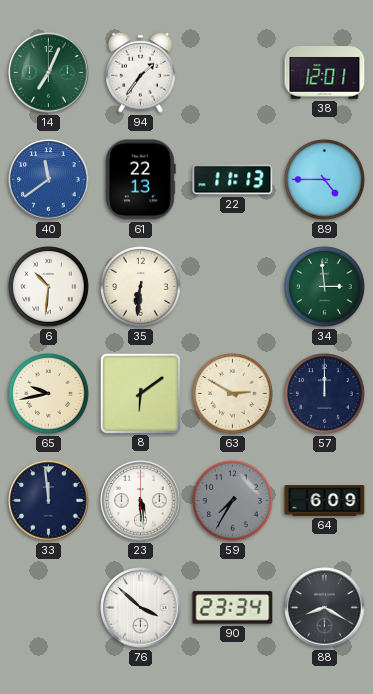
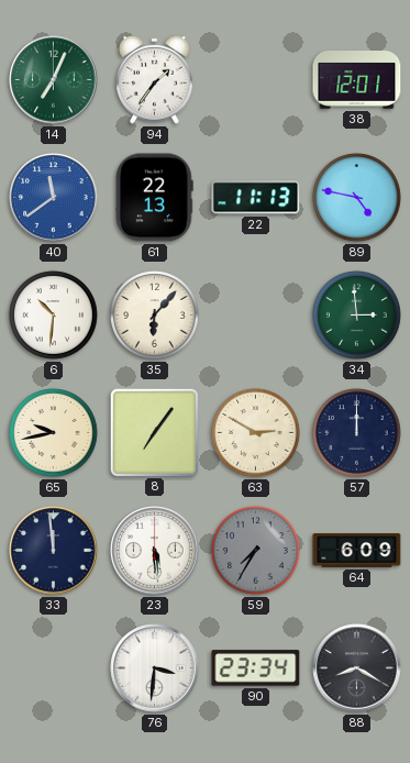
89: 4:45 -> 4:47 (357, 198)
35: 6:31 -> 6:07 (155, 316)
8: 6:09 -> 7:06 (154, 432)
76: 3:52 -> 3:31 (155, 668)
